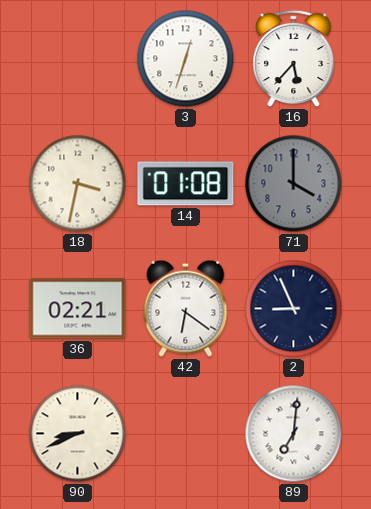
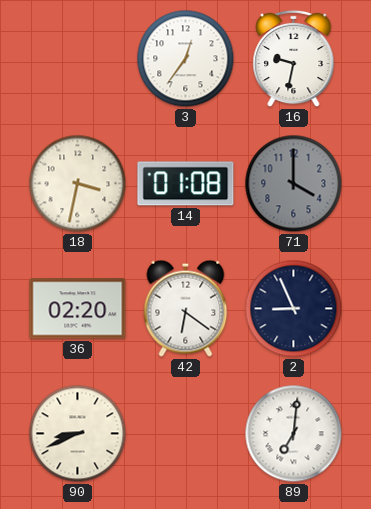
3: 12:33 -> 12:36 (186, 59)
16: 5:37 -> 9:32 (294, 59)
36: 02:21 -> 02:20 (78, 309)
